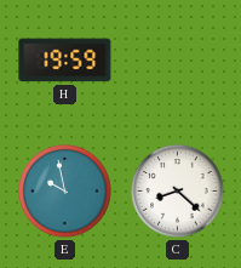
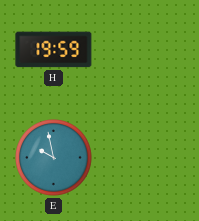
C: 8:22 -> none (178, 192)
